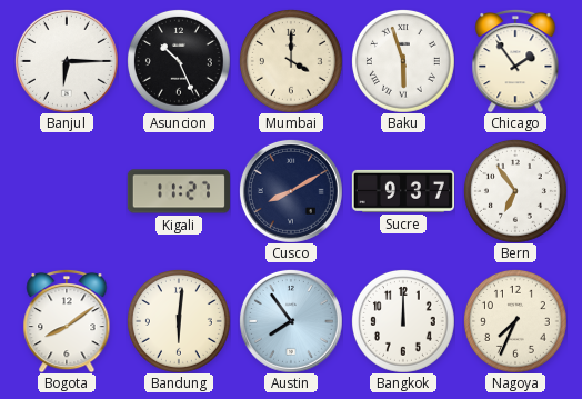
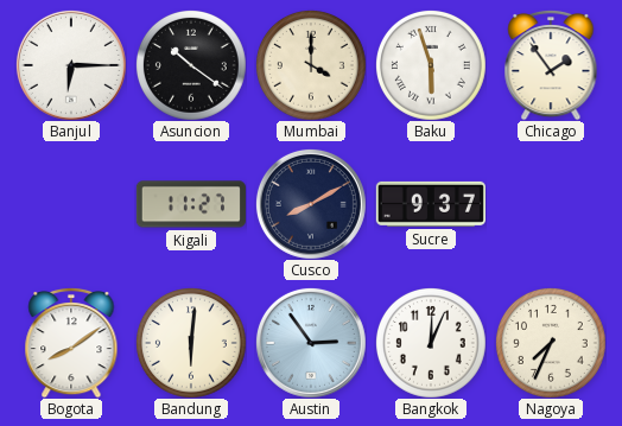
Asuncion: 10:26 -> 10:21 (191, 65)
Bern: 6:54 -> none (515, 191)
Austin: 7:54 -> 2:54 (311, 343)
Bangkok: 12:00 -> 12:04 (431, 343)
